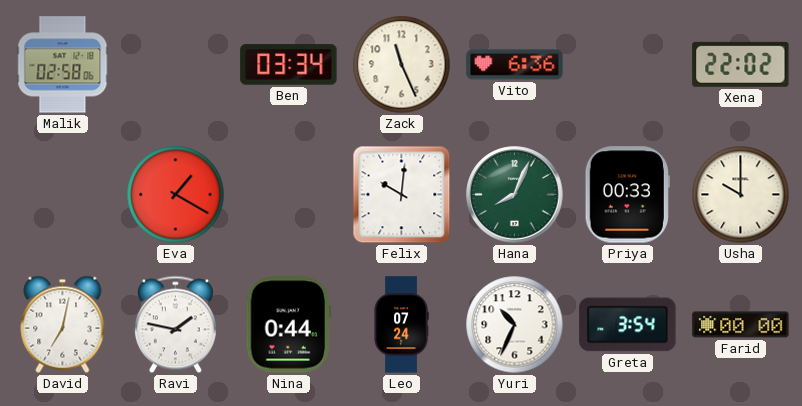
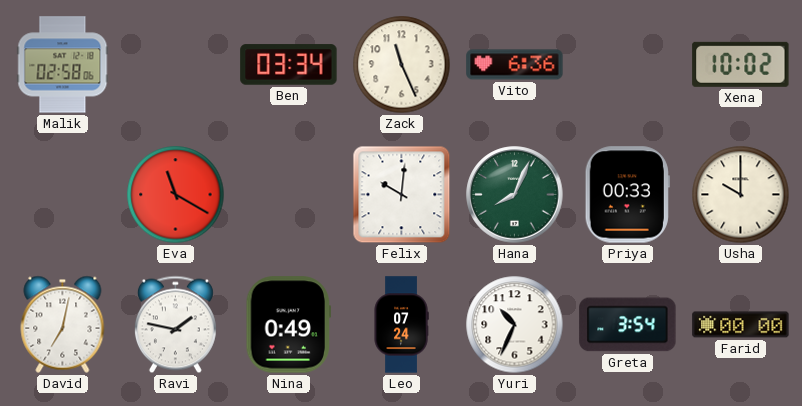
Xena: 22:02 -> 10:02 (741, 64)
Eva: 1:20 -> 11:20 (176, 195)
Nina: 0:44 -> 0:49 (289, 325)
